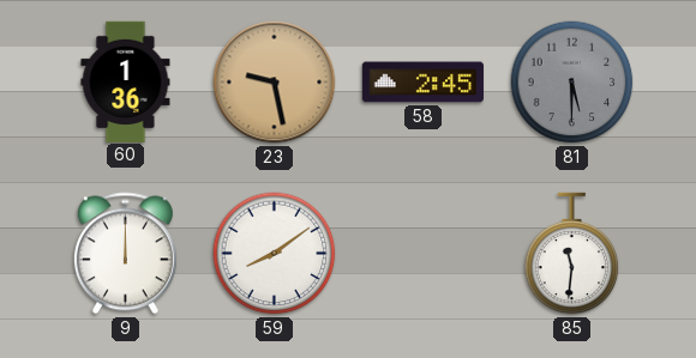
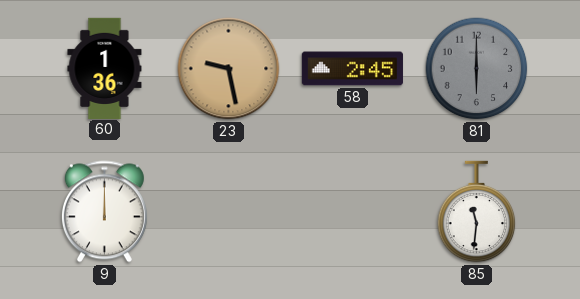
81: 5:30 -> 6:00 (477, 69)
59: 8:09 -> none (275, 254)
